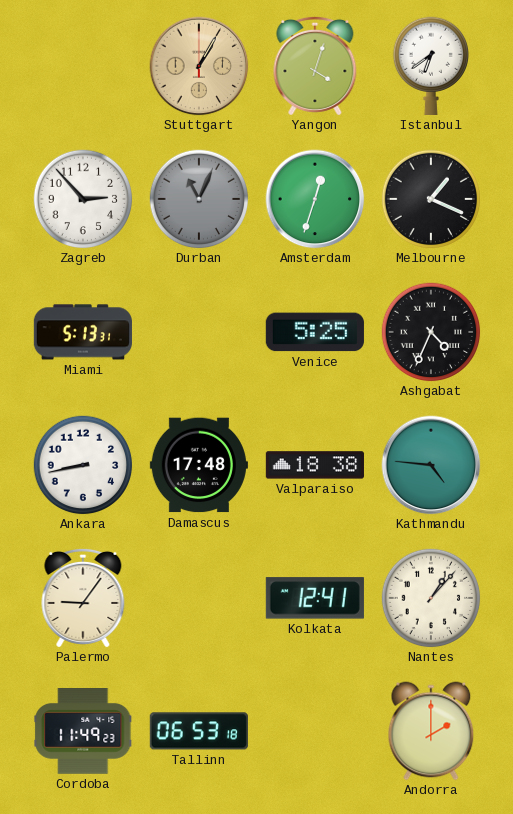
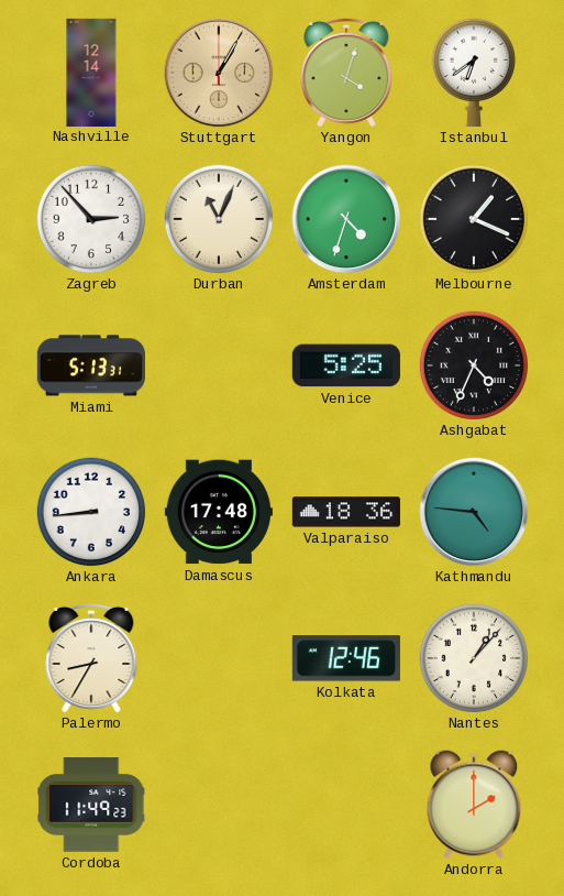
Nashville: none -> 12:14 (91, 72)
Durban dial: grey -> cream (219, 219)
Amsterdam: 12:33 -> 4:33 (346, 219)
Ankara: 8:43 -> 8:44 (91, 512)
Valparaiso: 18:38 -> 18:36 (346, 512)
Palermo: 9:06 -> 8:35 (91, 658)
Kolkata: 12:41 -> 12:46 (346, 658)
Tallinn: 06:53 -> none (199, 731)
